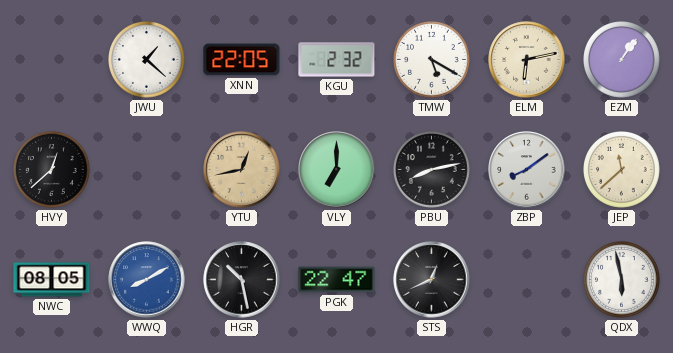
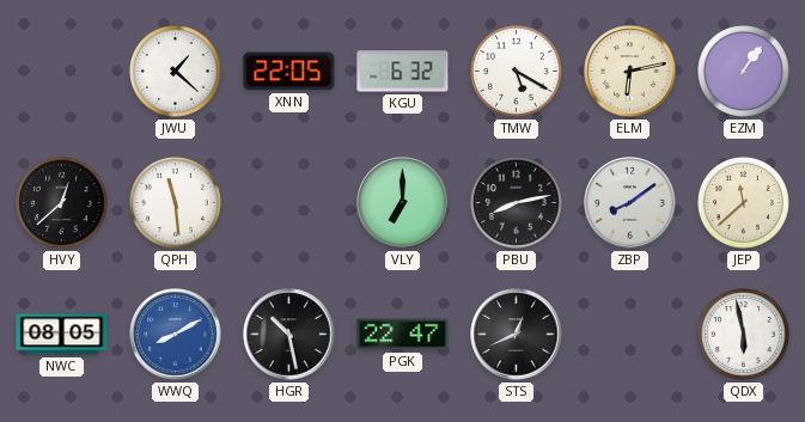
KGU: 2:32 -> 6:32 (403, 72)
QPH: none -> 11:29 (176, 203)
YTU: 12:43 -> none (242, 170)
